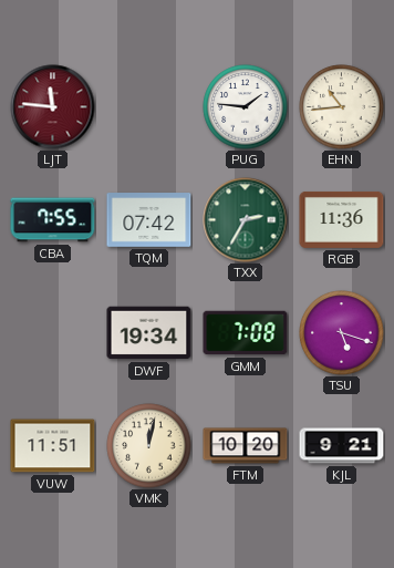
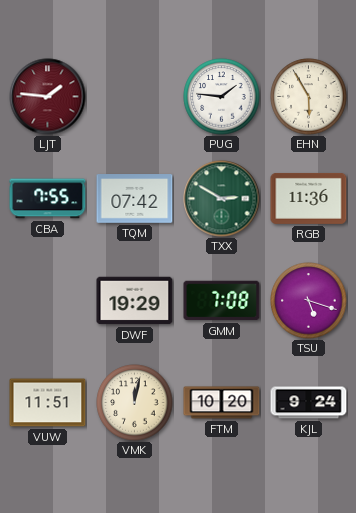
LJT: 11:46 -> 1:46 (48, 97)
EHN: 10:44 -> 5:55 (309, 97)
TXX: 2:35 -> 2:50 (222, 199)
DWF: 19:34 -> 19:29 (135, 301)
KJL: 9:21 -> 9:24 (309, 403)
